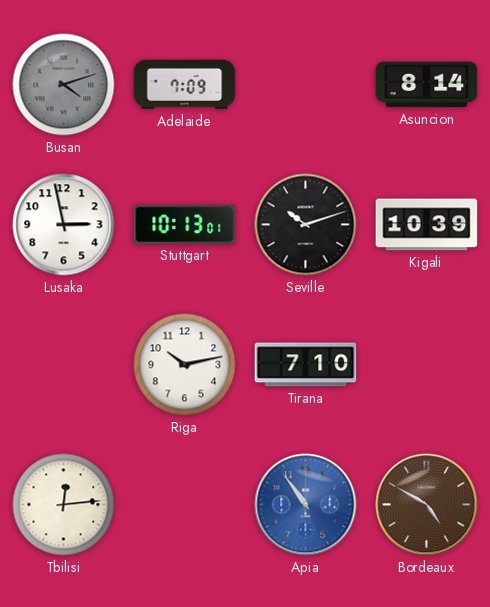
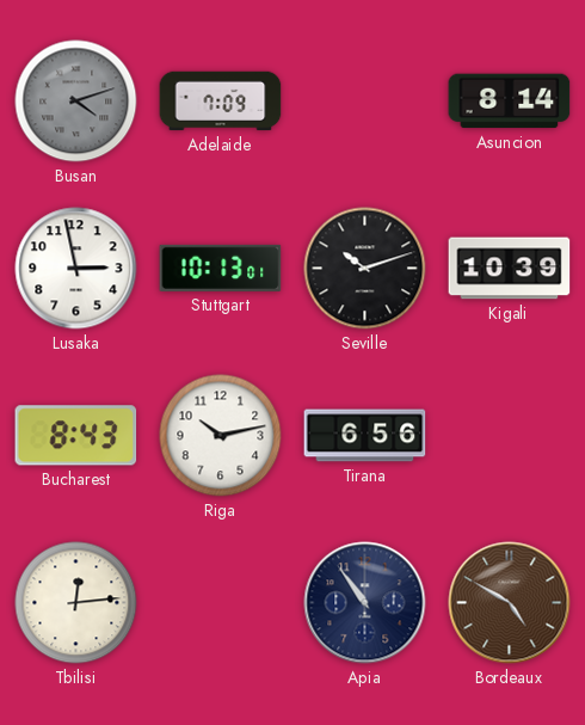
Bucharest: none -> 8:43 (76, 436)
Tirana: 7:10 -> 6:56 (365, 436)
Apia dial: blue -> navy (365, 603)
